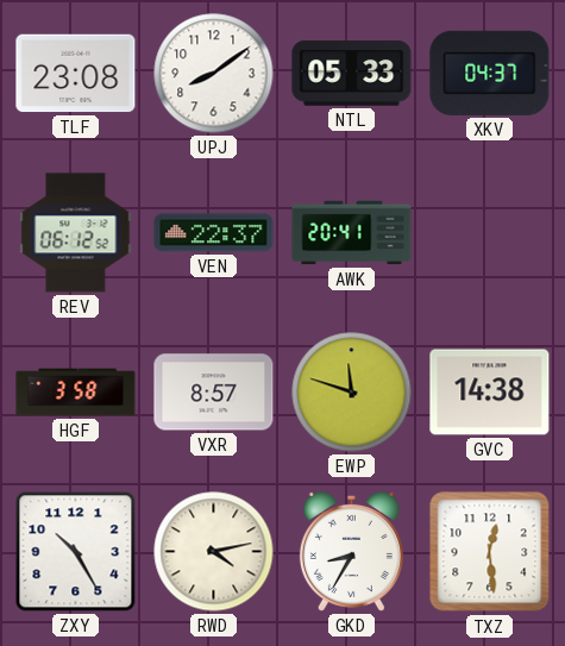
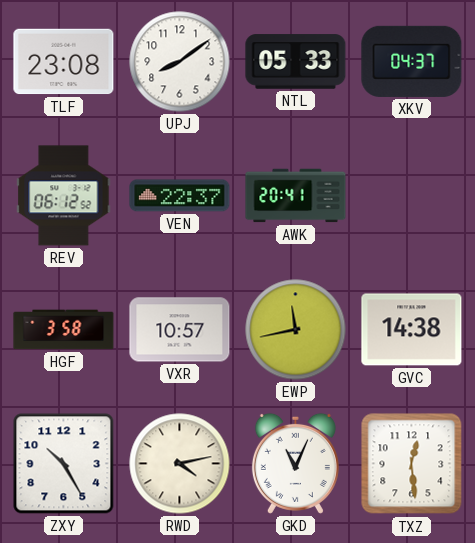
VXR: 8:57 -> 10:57 (180, 330)
EWP: 11:48 -> 11:43 (296, 330)
GKD: 8:35 -> 11:04 (295, 463)
